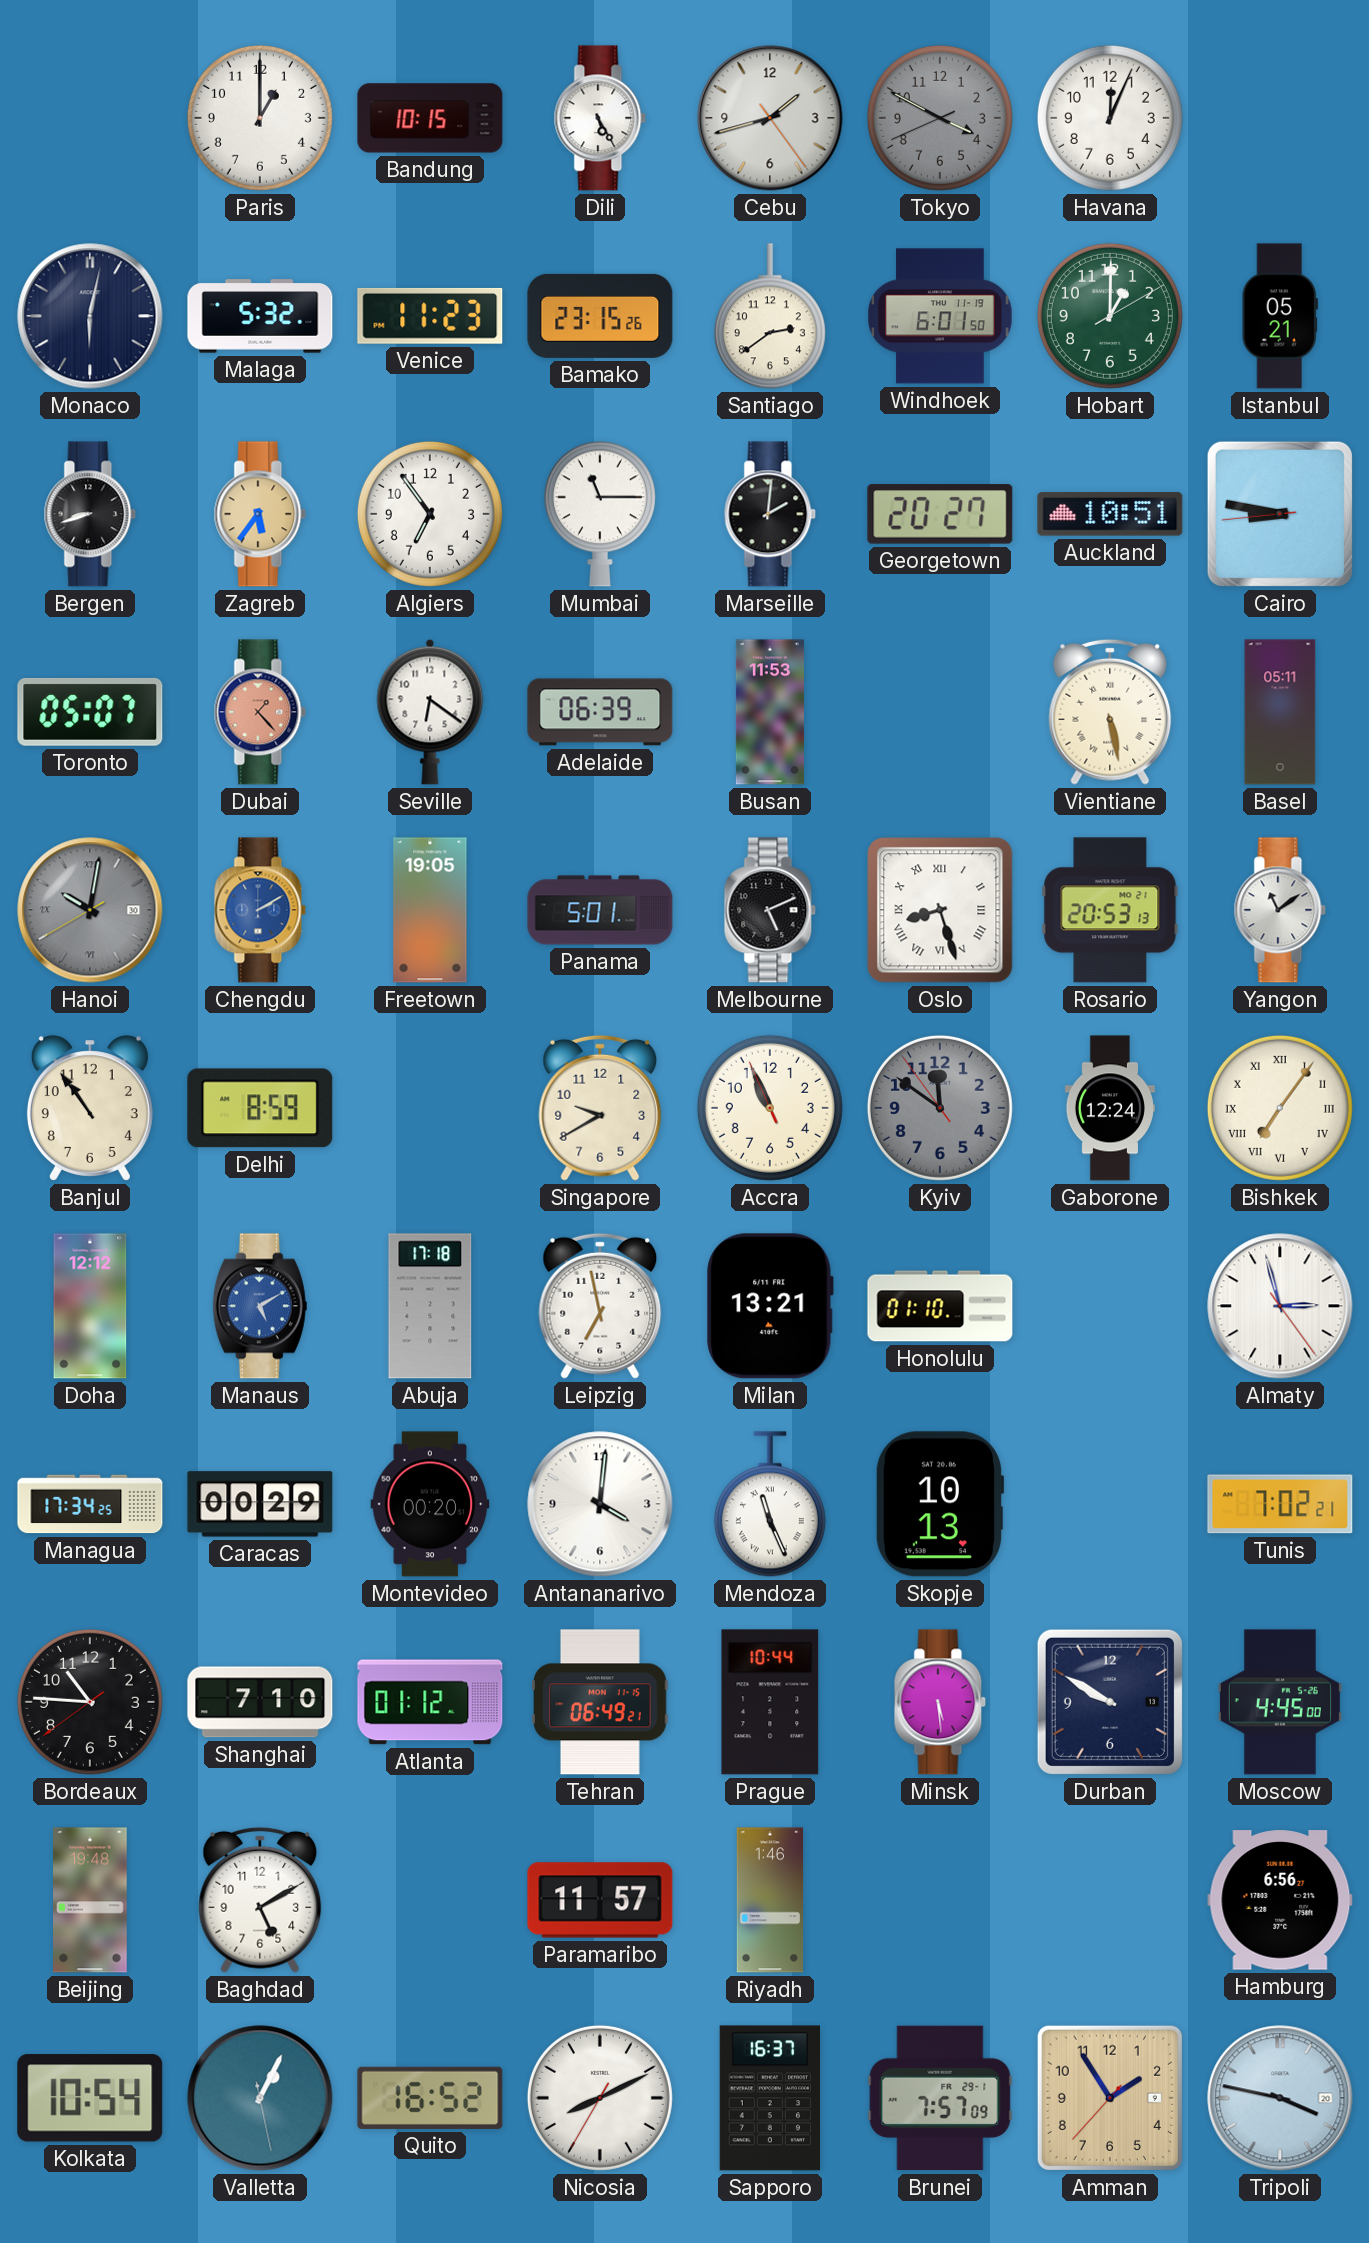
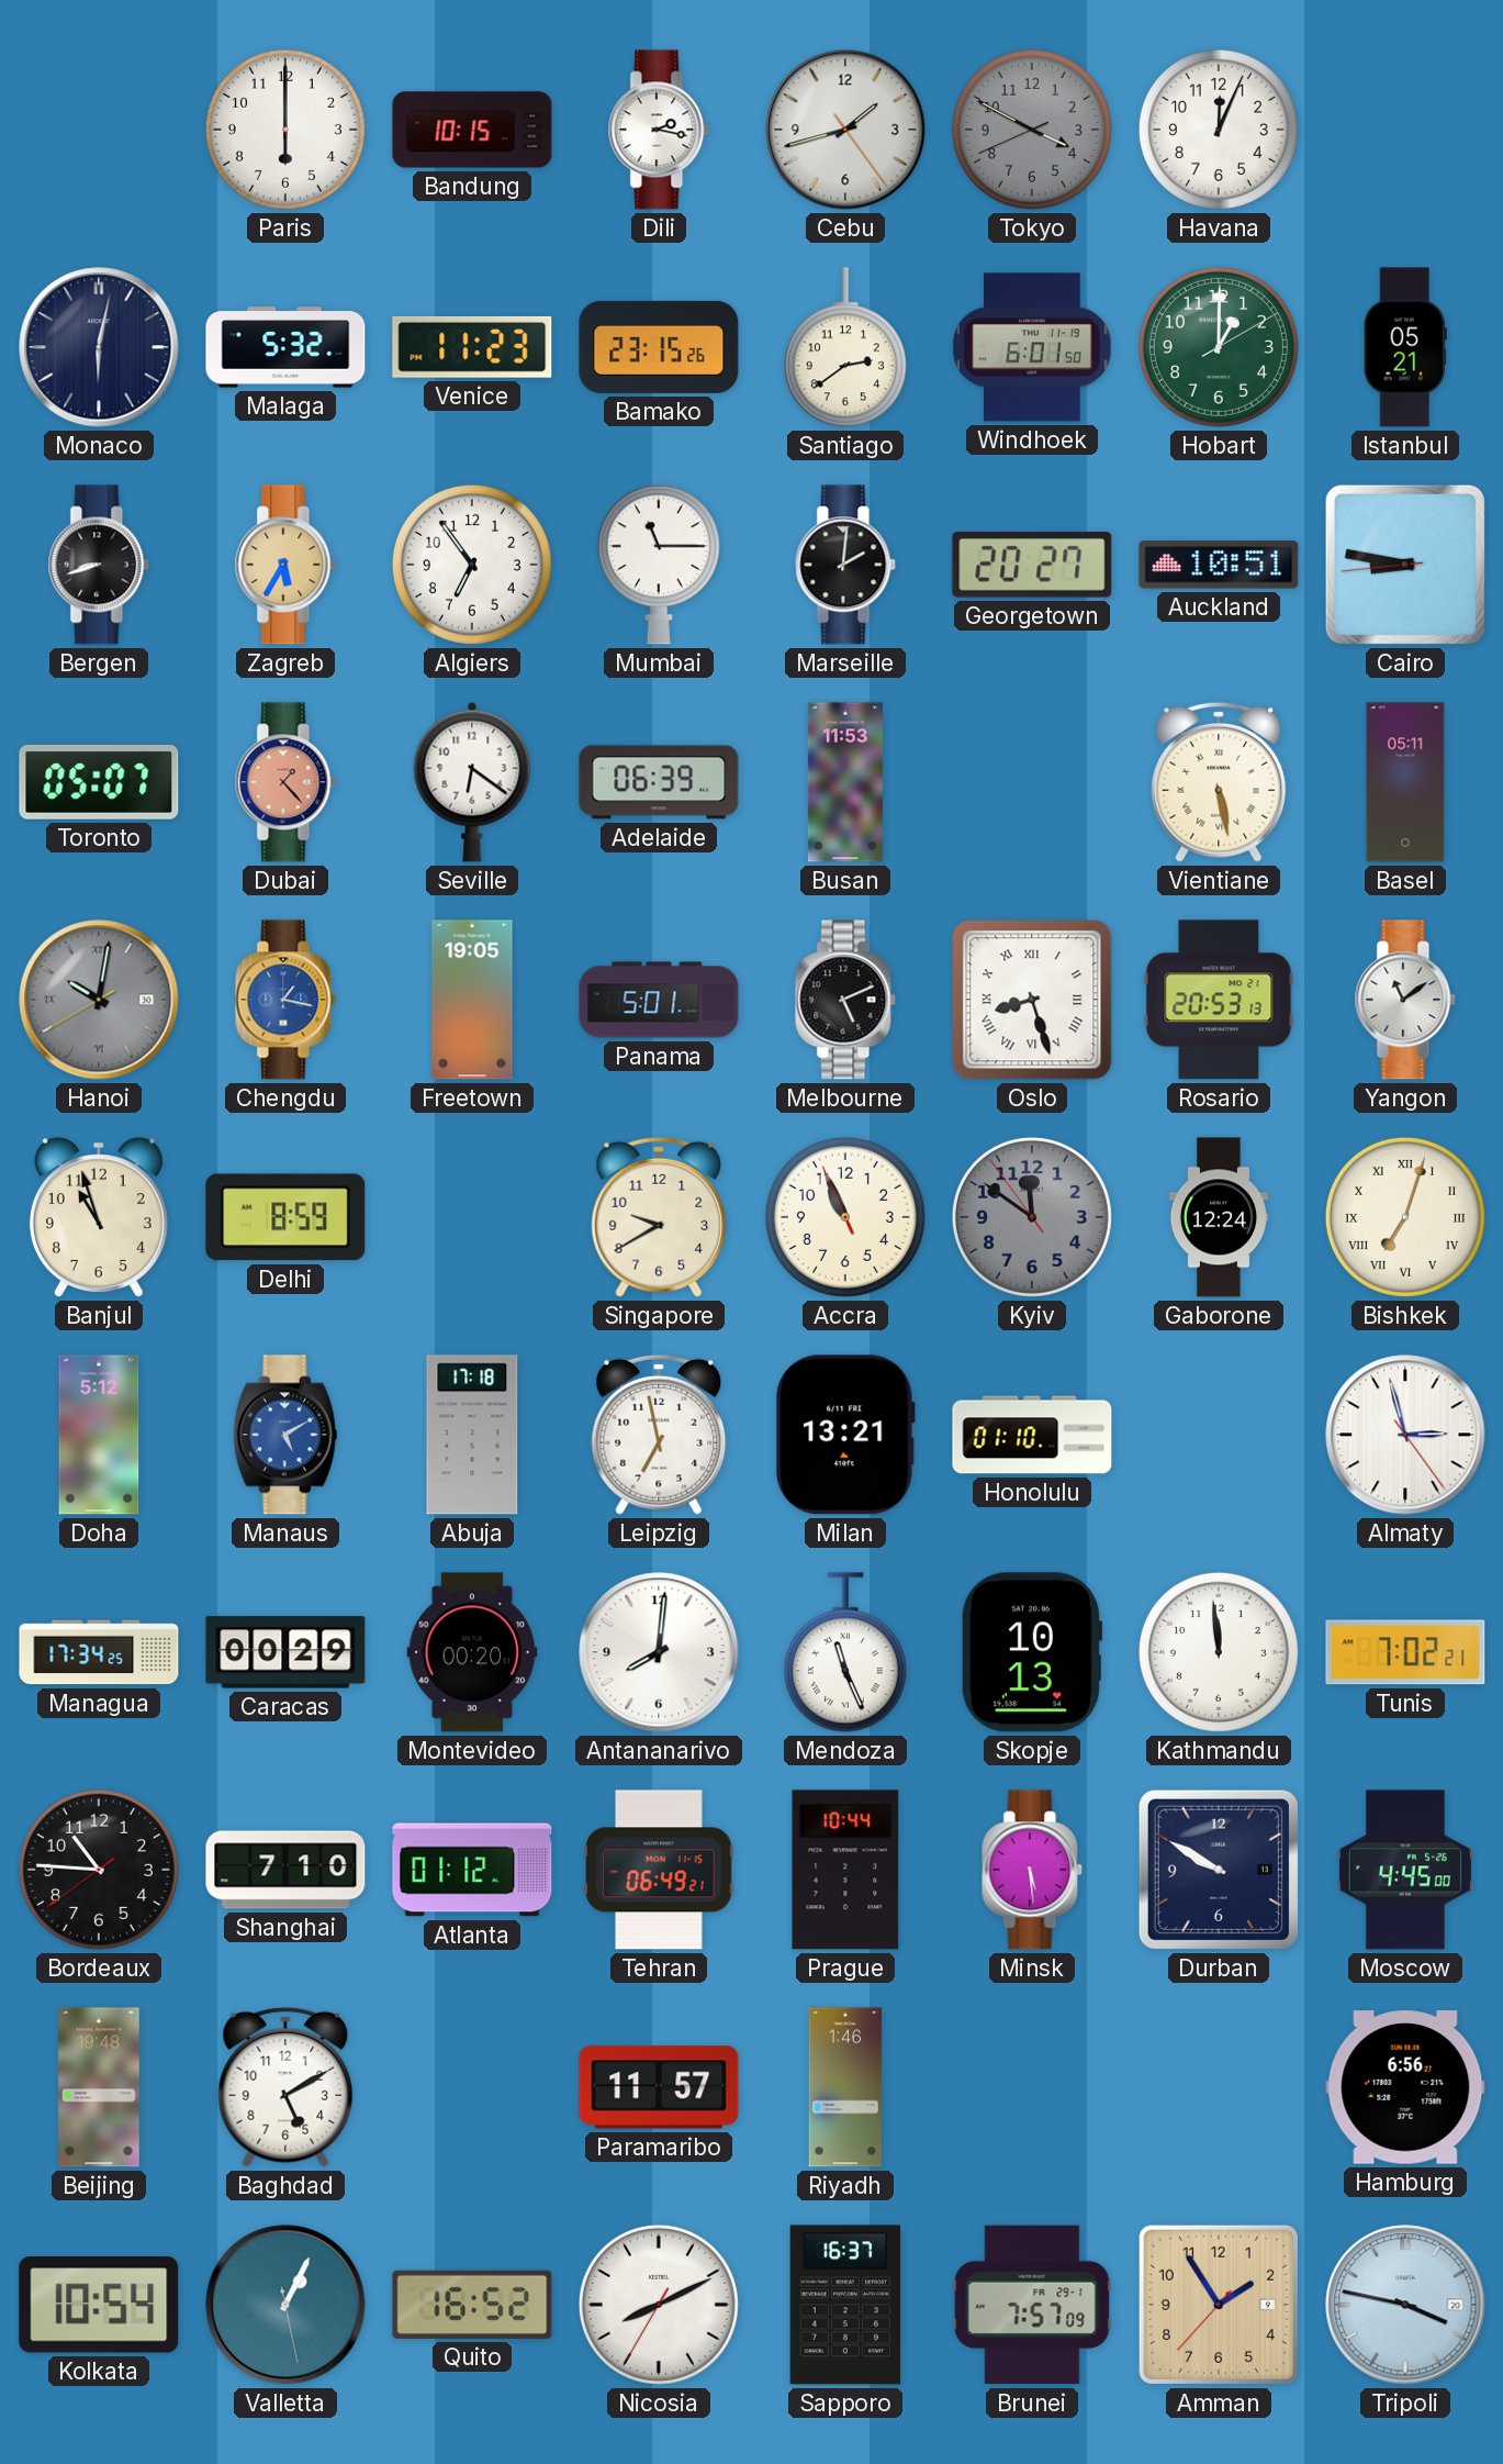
Paris: 1:00 -> 6:00 (285, 130)
Dili: 5:25 -> 2:17 (659, 130)
Zagreb: 5:36 -> 5:35 (285, 565)
Chengdu: 2:10 -> 1:17 (285, 1000)
Banjul: 10:54 -> 10:57 (99, 1217)
Bishkek: 7:06 -> 7:03 (1405, 1217)
Doha: 12:12 -> 5:12 (99, 1435)
Antananarivo: 4:01 -> 8:01 (659, 1652)
Kathmandu: none -> 11:59 (1219, 1652)
